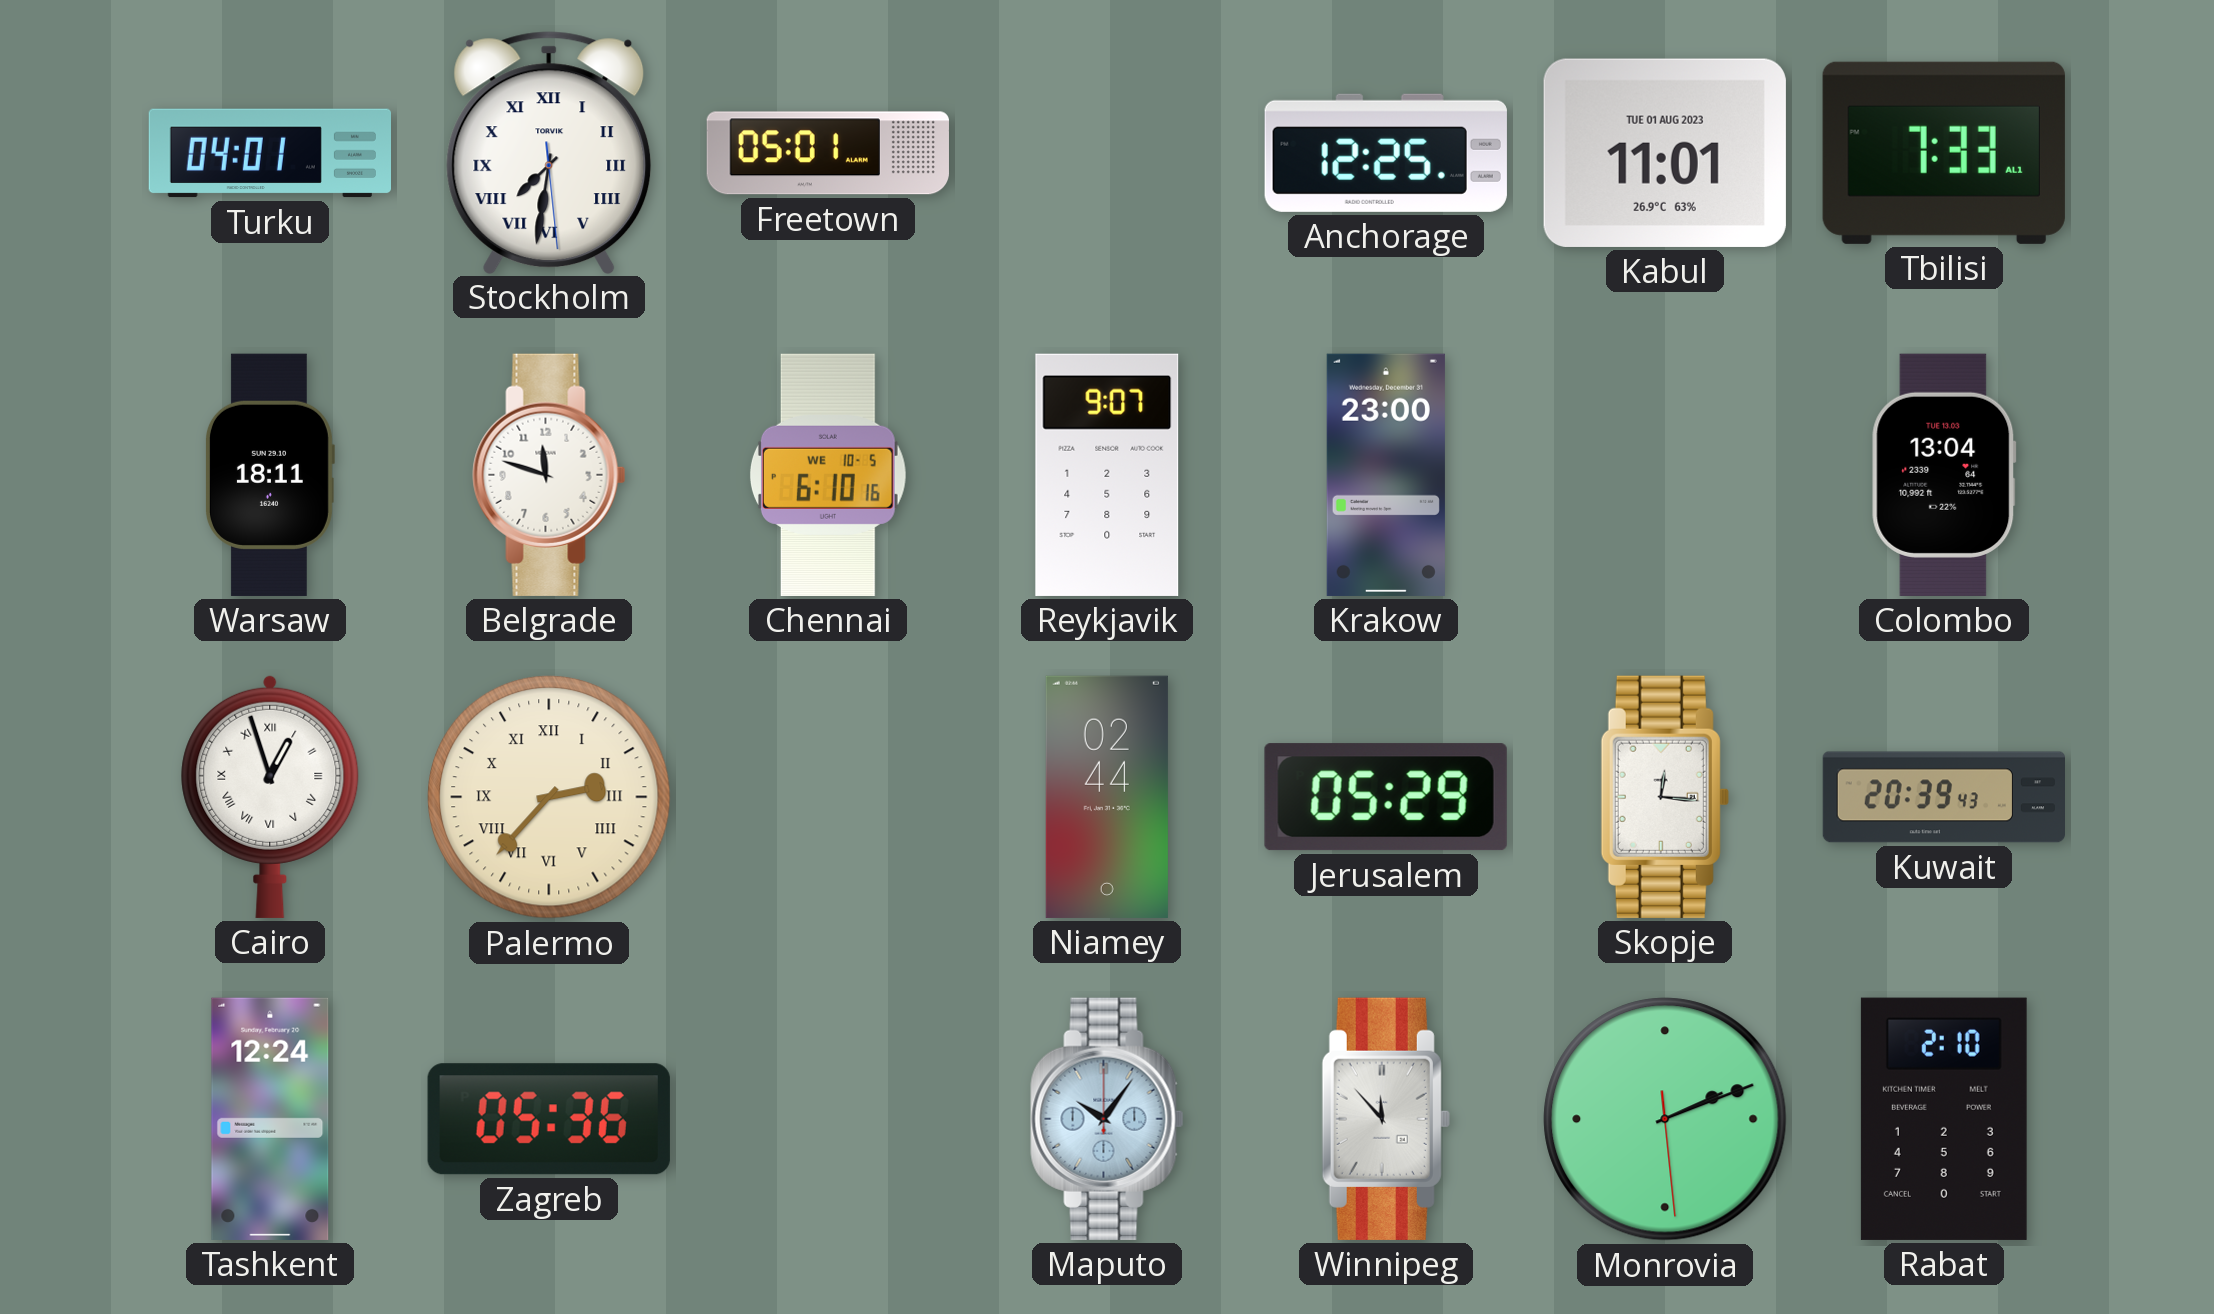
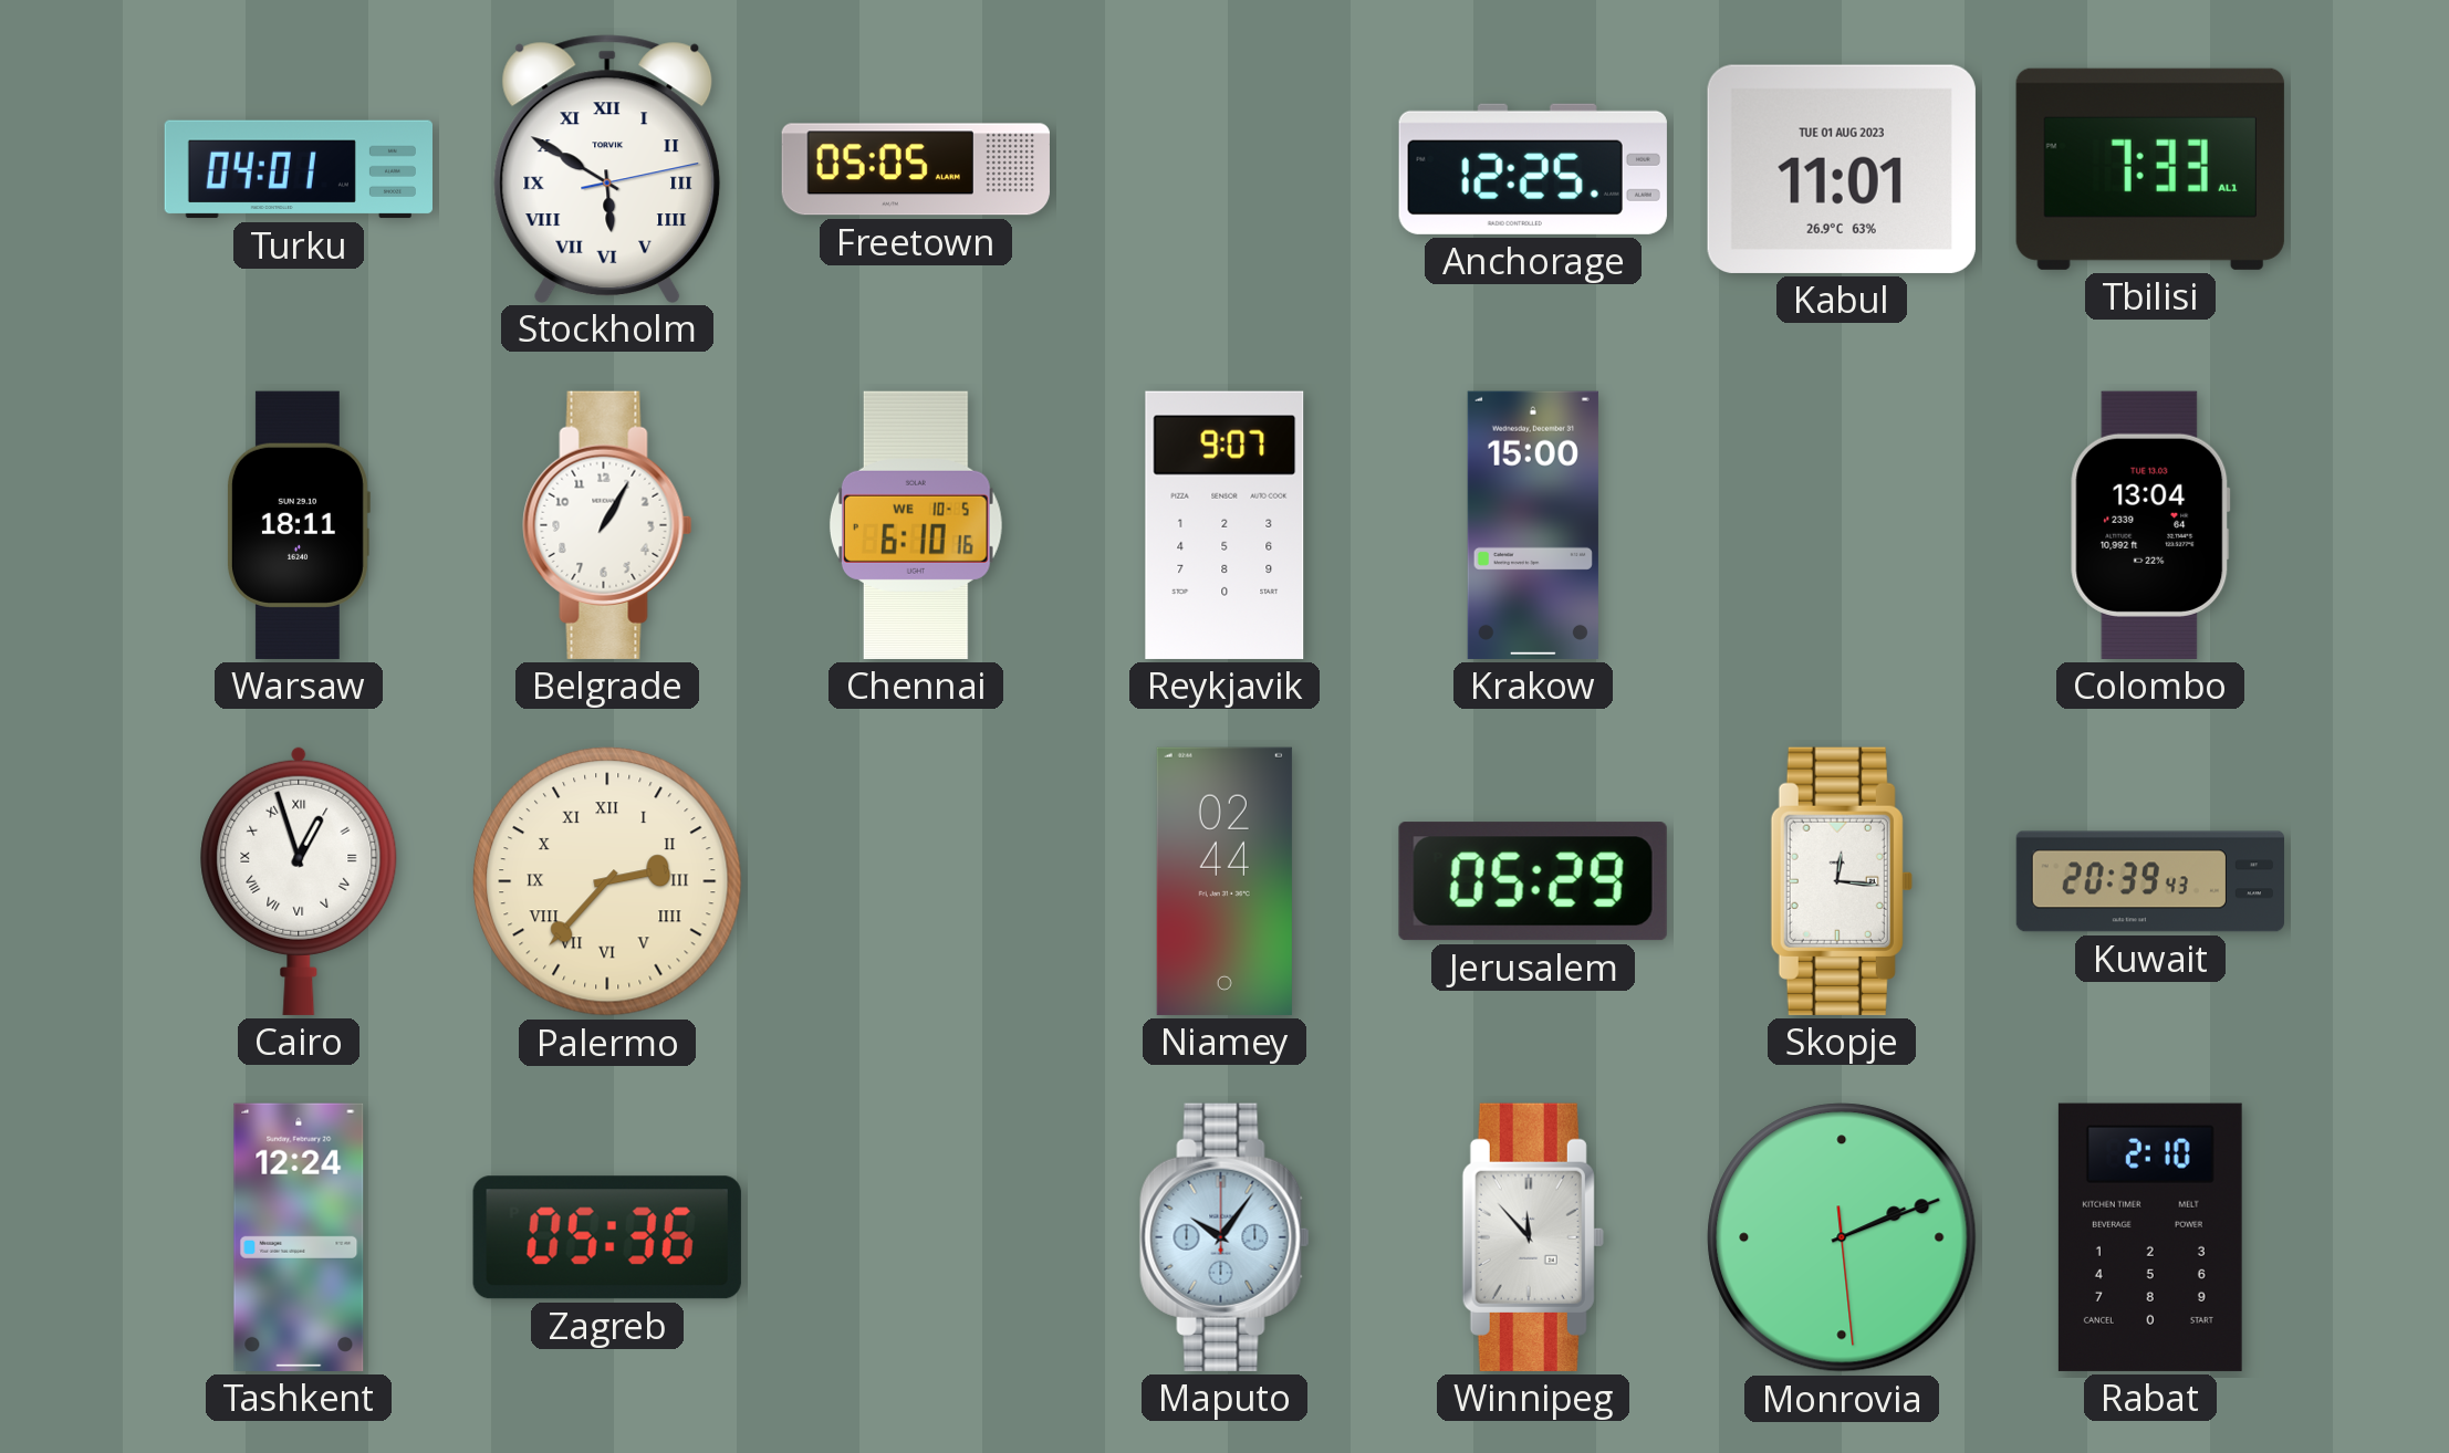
Stockholm: 7:31 -> 5:50 (607, 168)
Freetown: 05:01 -> 05:05 (916, 169)
Belgrade: 11:48 -> 1:05 (607, 525)
Krakow: 23:00 -> 15:00 (1533, 525)
